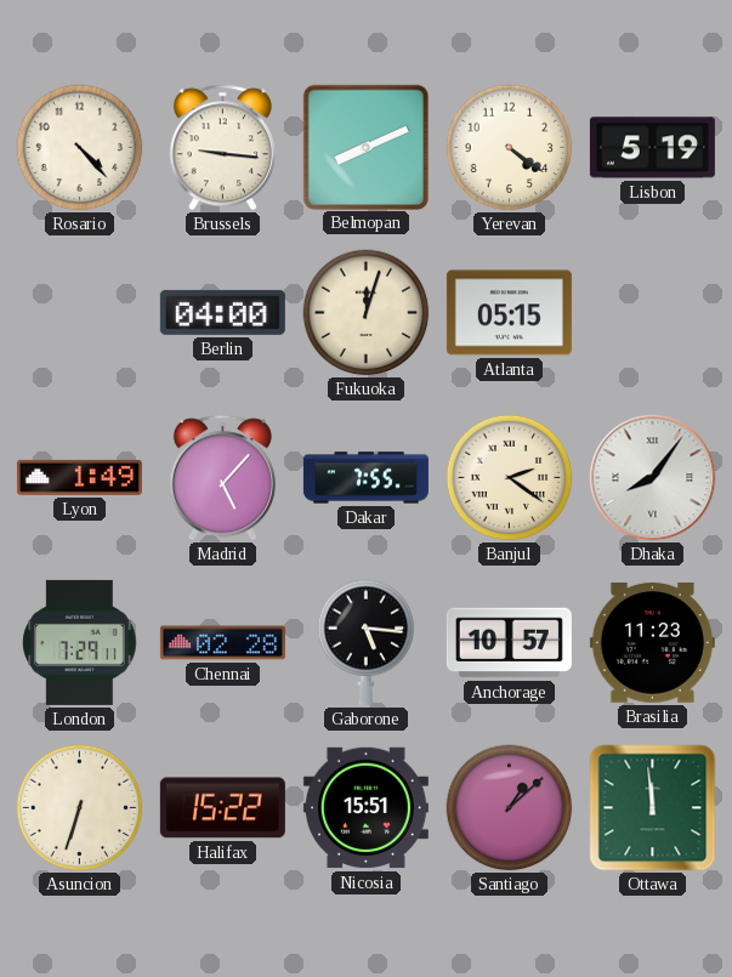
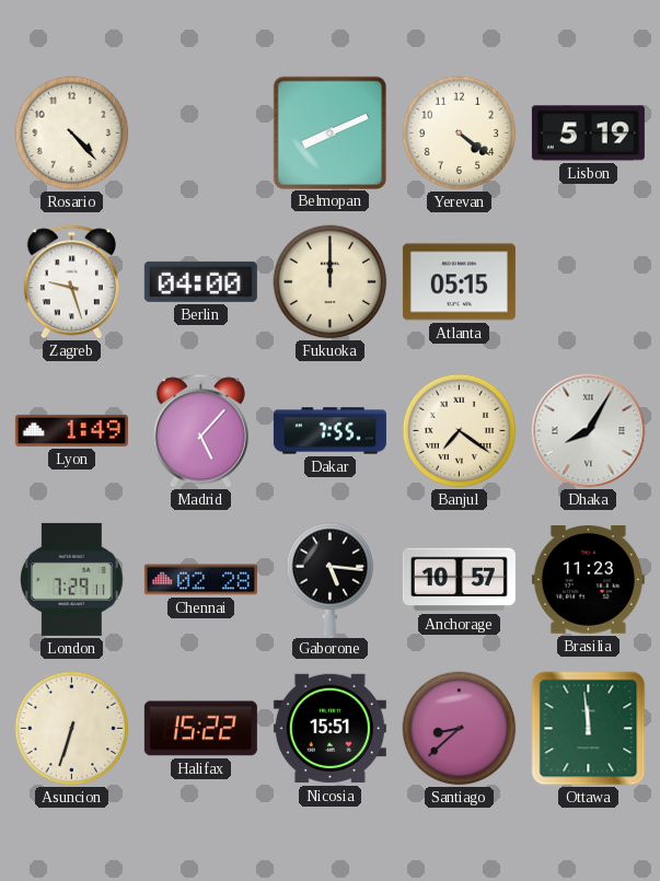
Brussels: 9:16 -> none (222, 148)
Zagreb: none -> 9:27 (71, 282)
Fukuoka: 12:03 -> 12:00 (331, 282)
Banjul: 2:21 -> 7:21 (460, 431)
Dhaka: 8:06 -> 8:05 (589, 431)
Santiago: 1:08 -> 8:38 (460, 729)
